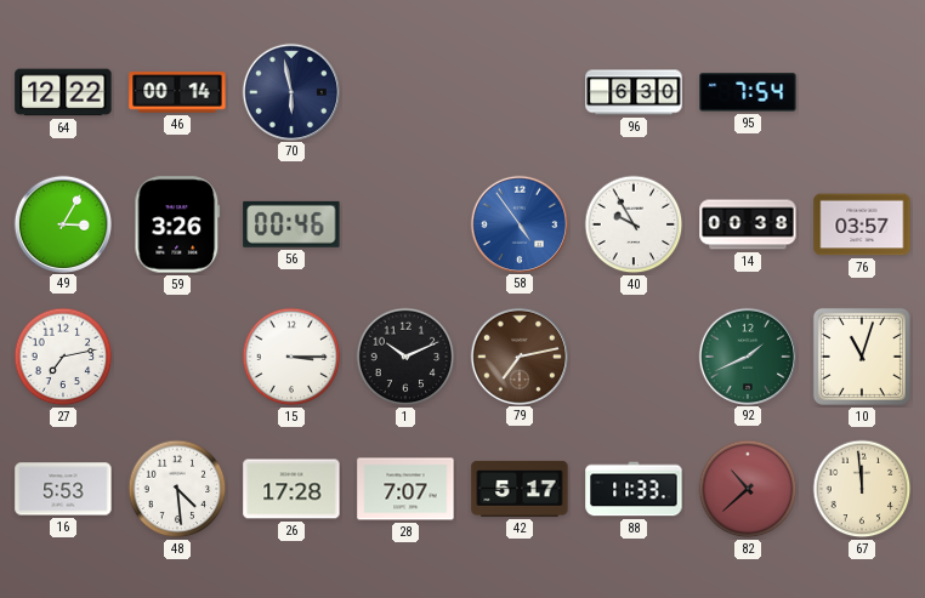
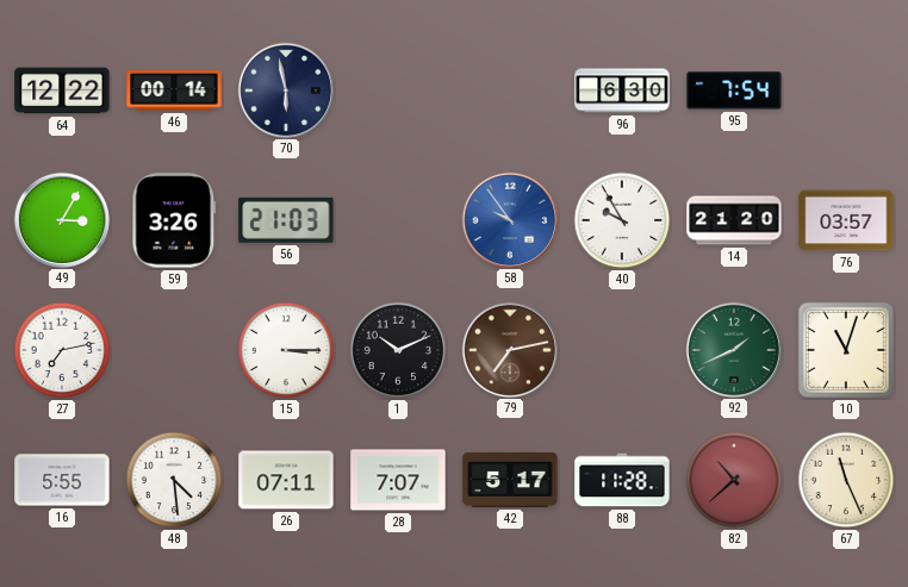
56: 00:46 -> 21:03 (286, 220)
58: 4:54 -> 9:54 (509, 219)
14: 00:38 -> 21:20 (734, 220)
16: 5:53 -> 5:55 (62, 480)
26: 17:28 -> 07:11 (286, 480)
88: 11:33 -> 11:28 (622, 480)
67: 11:59 -> 11:26 (846, 480)
